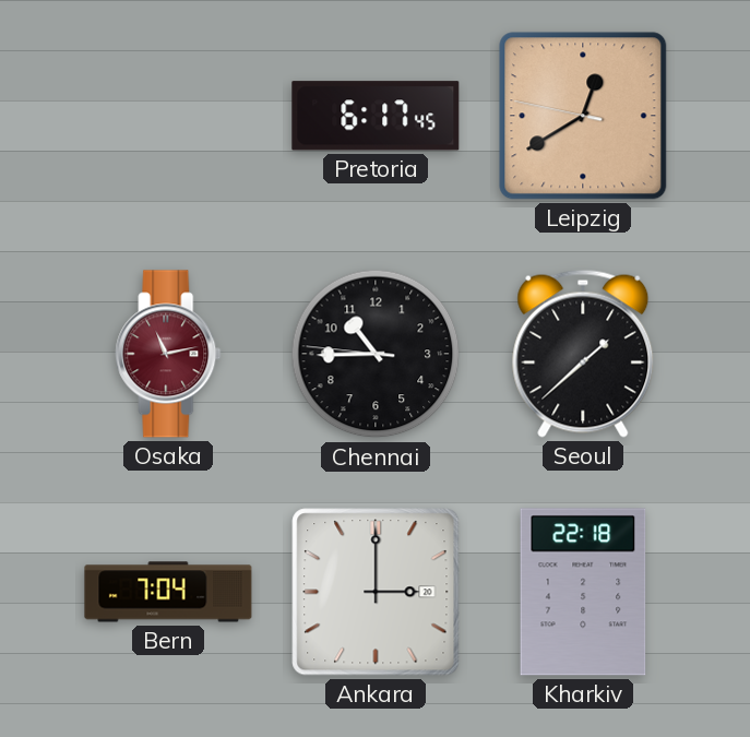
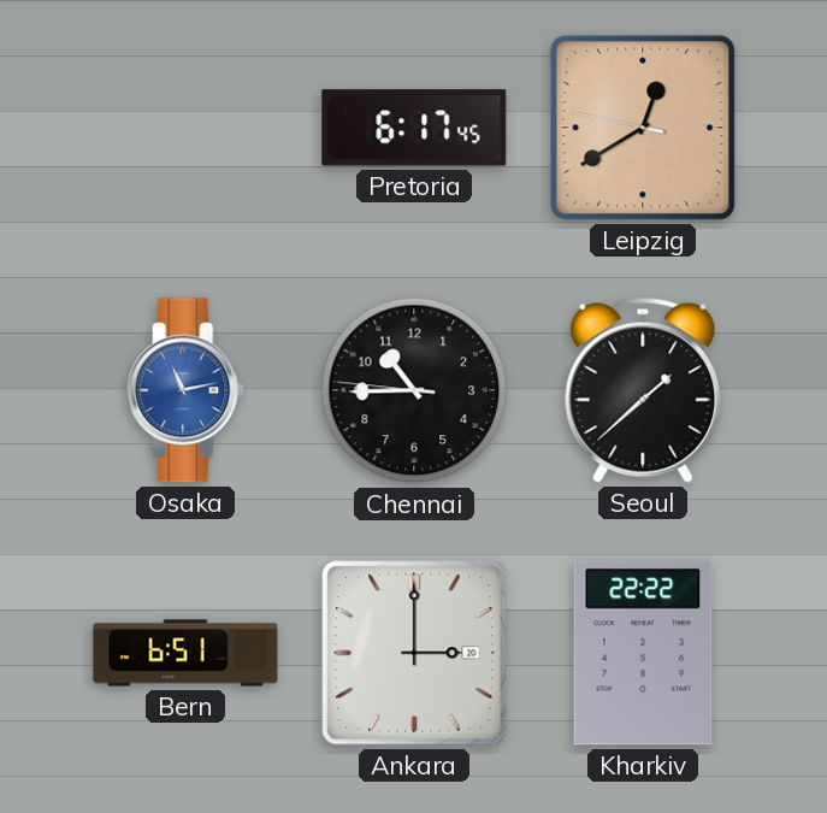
Osaka dial: burgundy -> blue (185, 390)
Bern: 7:04 -> 6:51 (185, 653)
Kharkiv: 22:18 -> 22:22 (643, 653)
